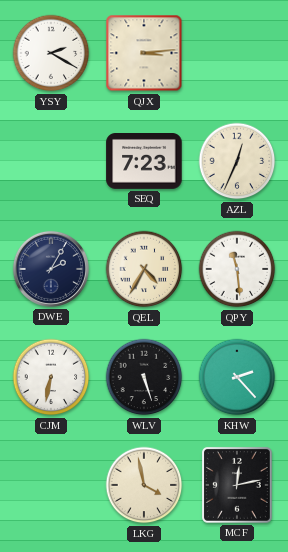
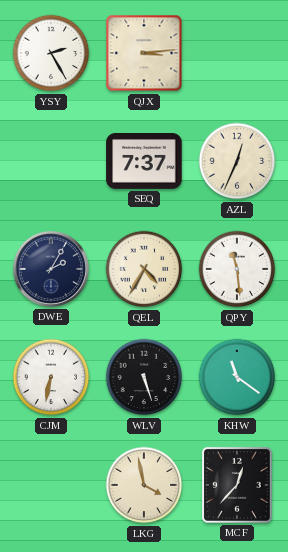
YSY: 2:20 -> 2:25 (51, 53)
SEQ: 7:23 -> 7:37 (144, 162)
KHW: 2:23 -> 11:21 (237, 377)
MCF: 12:13 -> 12:37 (237, 485)
